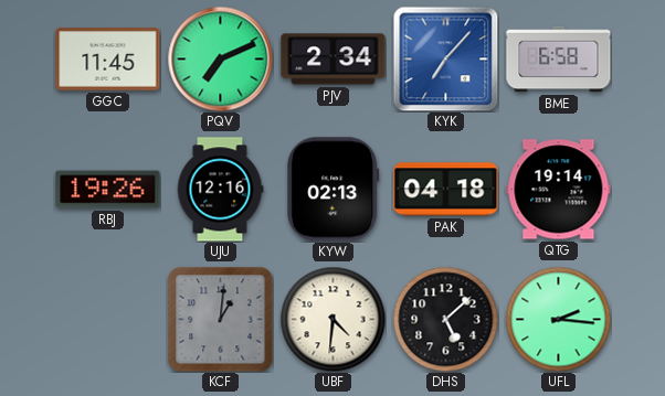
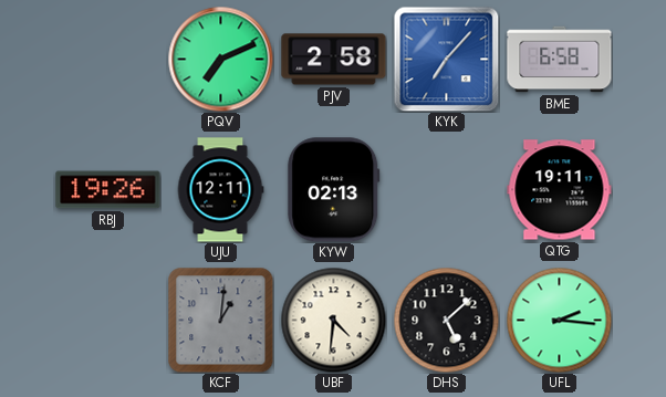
GGC: 11:45 -> none (108, 60)
PJV: 2:34 -> 2:58 (334, 60)
UJU: 12:16 -> 12:11 (220, 190)
PAK: 04:18 -> none (446, 190)
QTG: 19:14 -> 19:11 (560, 190)
